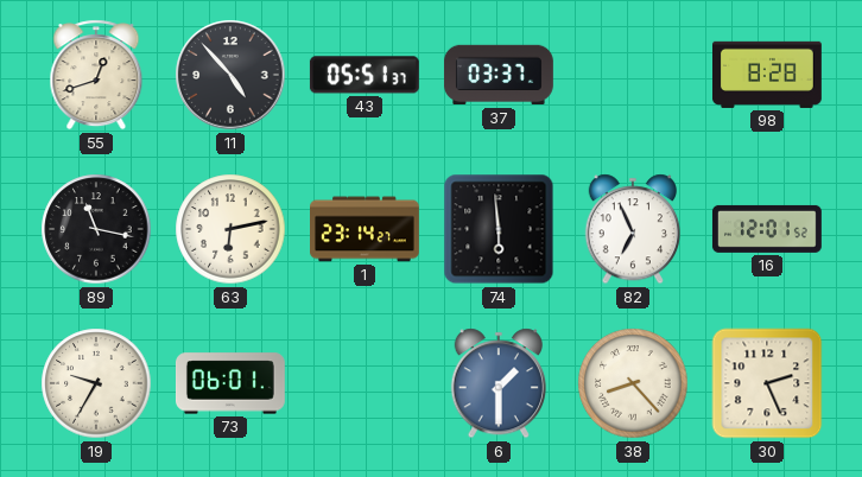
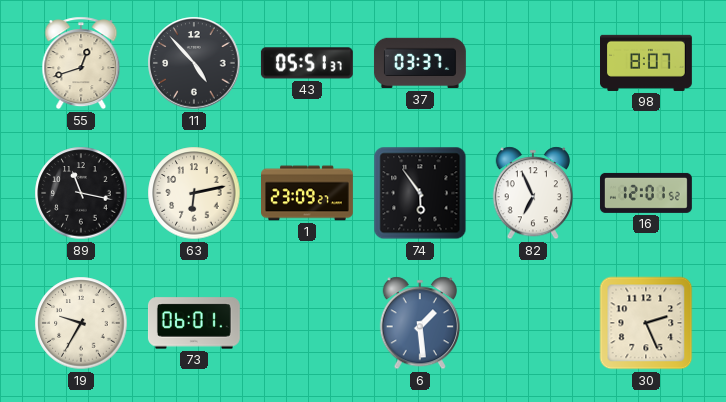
98: 8:28 -> 8:07 (647, 63)
1: 23:14 -> 23:09 (308, 193)
74: 5:59 -> 5:54 (420, 193)
6: 1:30 -> 1:29 (420, 323)
38: 8:23 -> none (633, 383)
